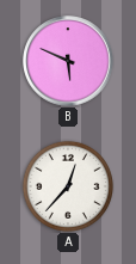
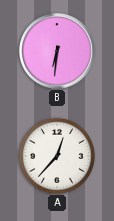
B: 5:49 -> 6:31 (57, 51)
